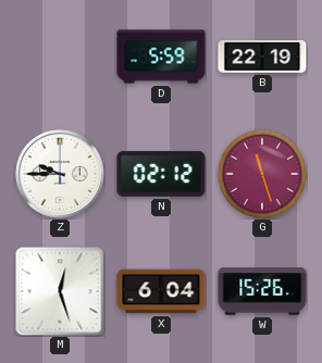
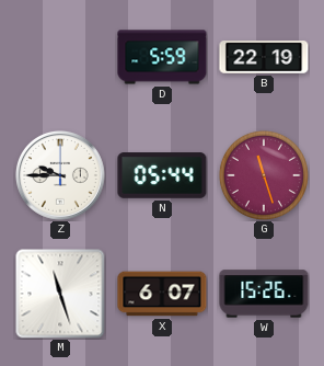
N: 02:12 -> 05:44 (162, 175)
M: 12:27 -> 11:27 (60, 294)
X: 6:04 -> 6:07 (162, 294)
